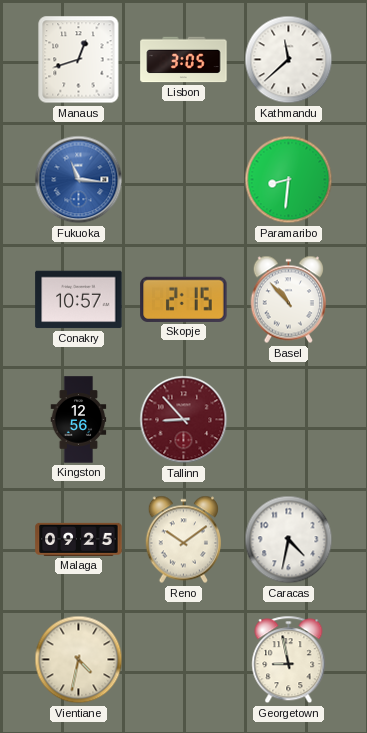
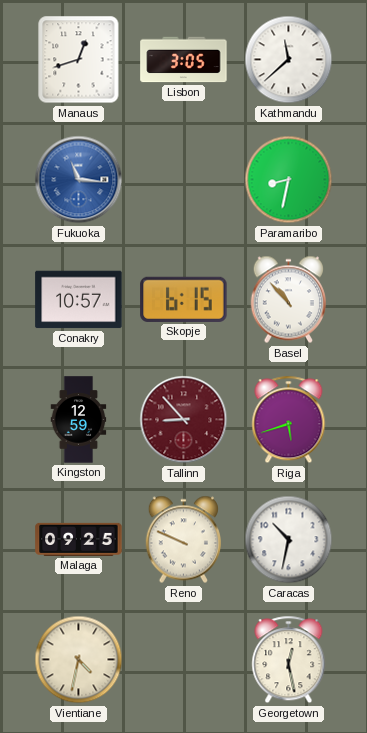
Paramaribo: 8:31 -> 8:32 (289, 180)
Skopje: 2:15 -> 6:15 (184, 299)
Kingston: 12:56 -> 12:59 (79, 420)
Riga: none -> 5:42 (289, 420)
Reno: 10:09 -> 9:49 (183, 540)
Caracas: 4:32 -> 10:32 (289, 540)
Georgetown: 8:58 -> 12:28 (289, 660)
